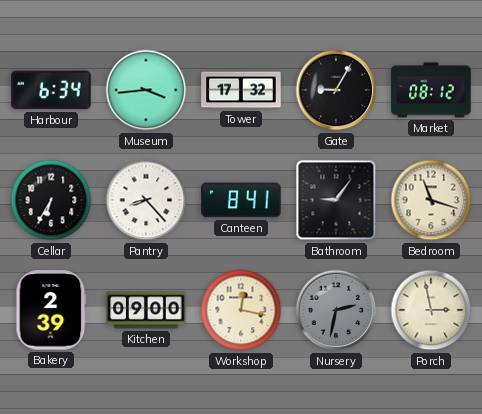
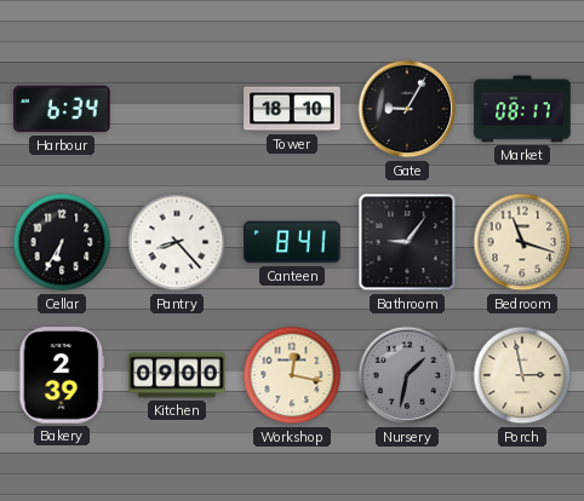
Museum: 3:44 -> none (146, 90)
Tower: 17:32 -> 18:10 (292, 109)
Market: 08:12 -> 08:17 (522, 109)
Nursery: 2:32 -> 1:32 (407, 375)
